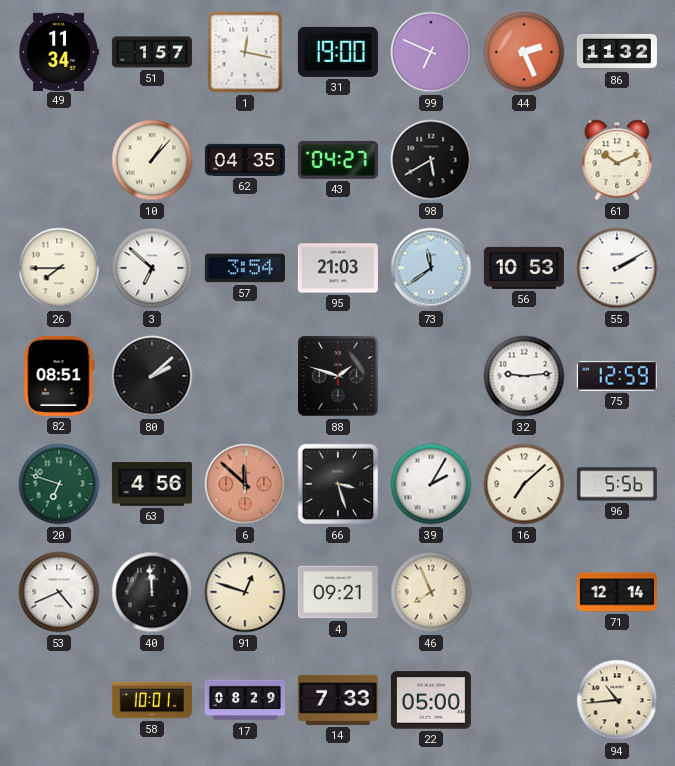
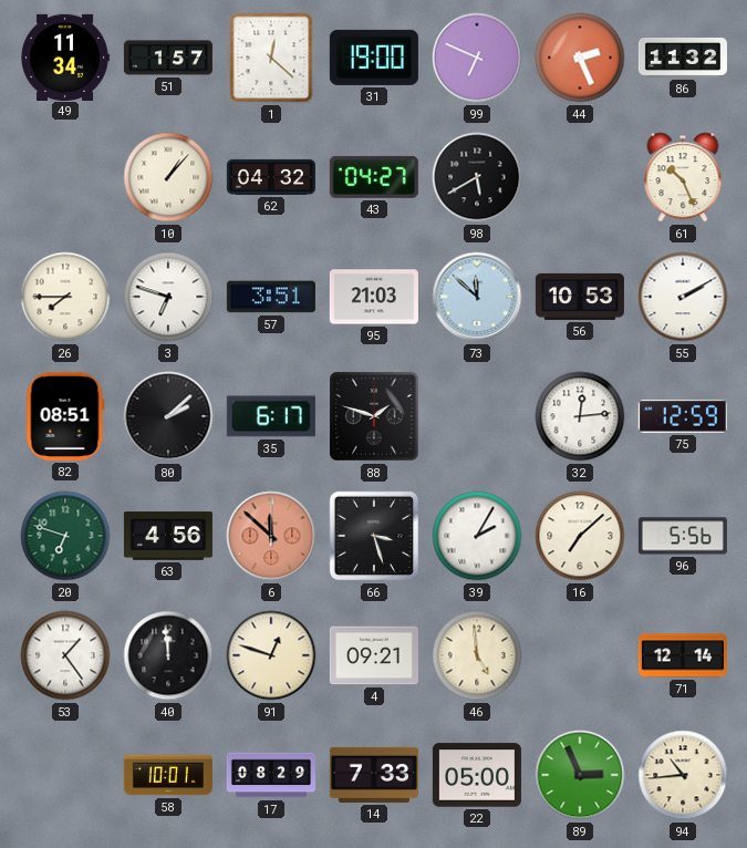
1: 12:17 -> 12:22 (271, 58)
62: 04:35 -> 04:32 (271, 177)
61: 10:11 -> 10:26 (683, 177)
3: 6:52 -> 6:48 (168, 297)
57: 3:54 -> 3:51 (271, 297)
73: 11:39 -> 11:52 (477, 297)
35: none -> 6:17 (271, 416)
32: 9:14 -> 12:14 (580, 416)
53: 4:41 -> 1:24 (65, 655)
46: 7:56 -> 4:59 (477, 655)
89: none -> 2:56 (580, 775)
